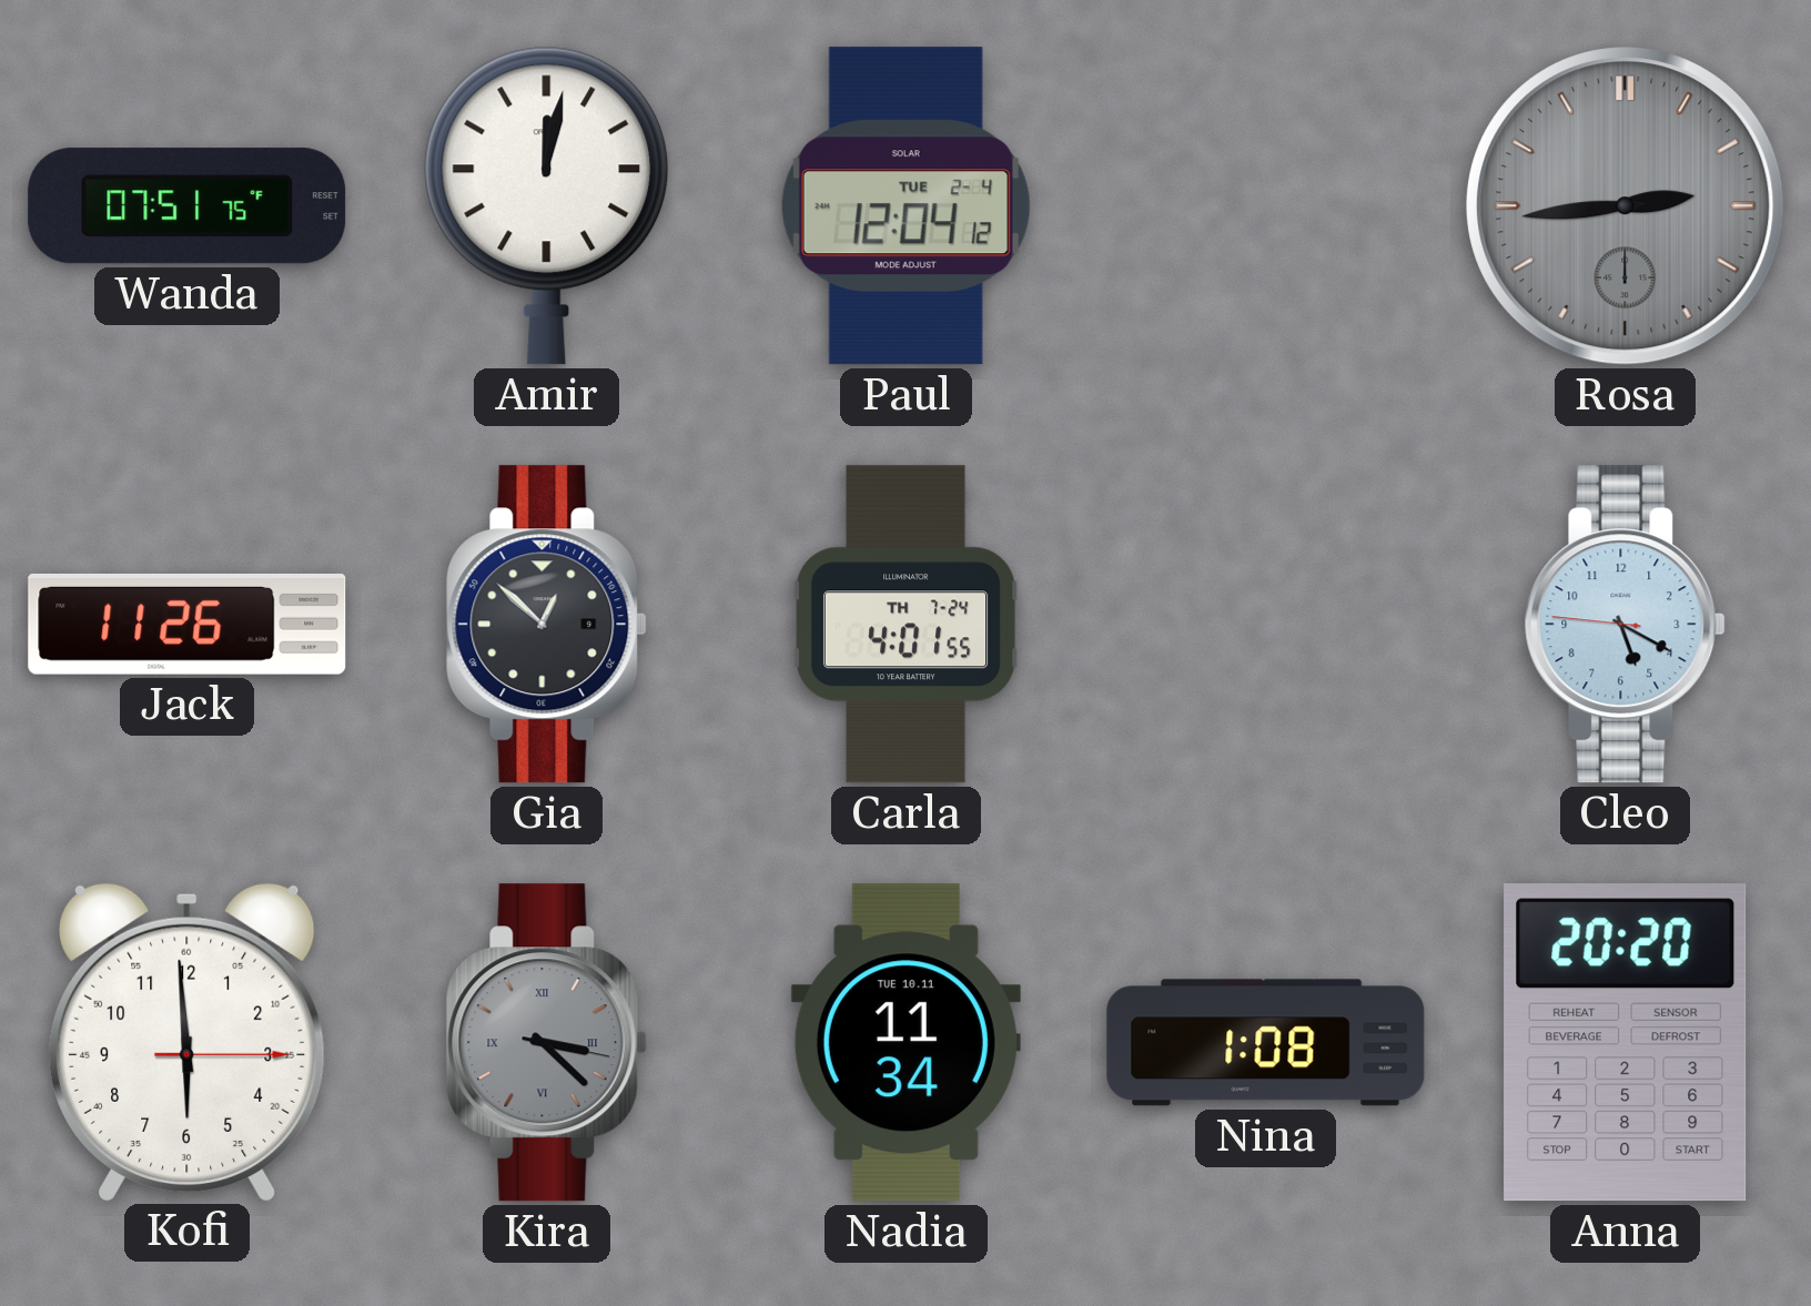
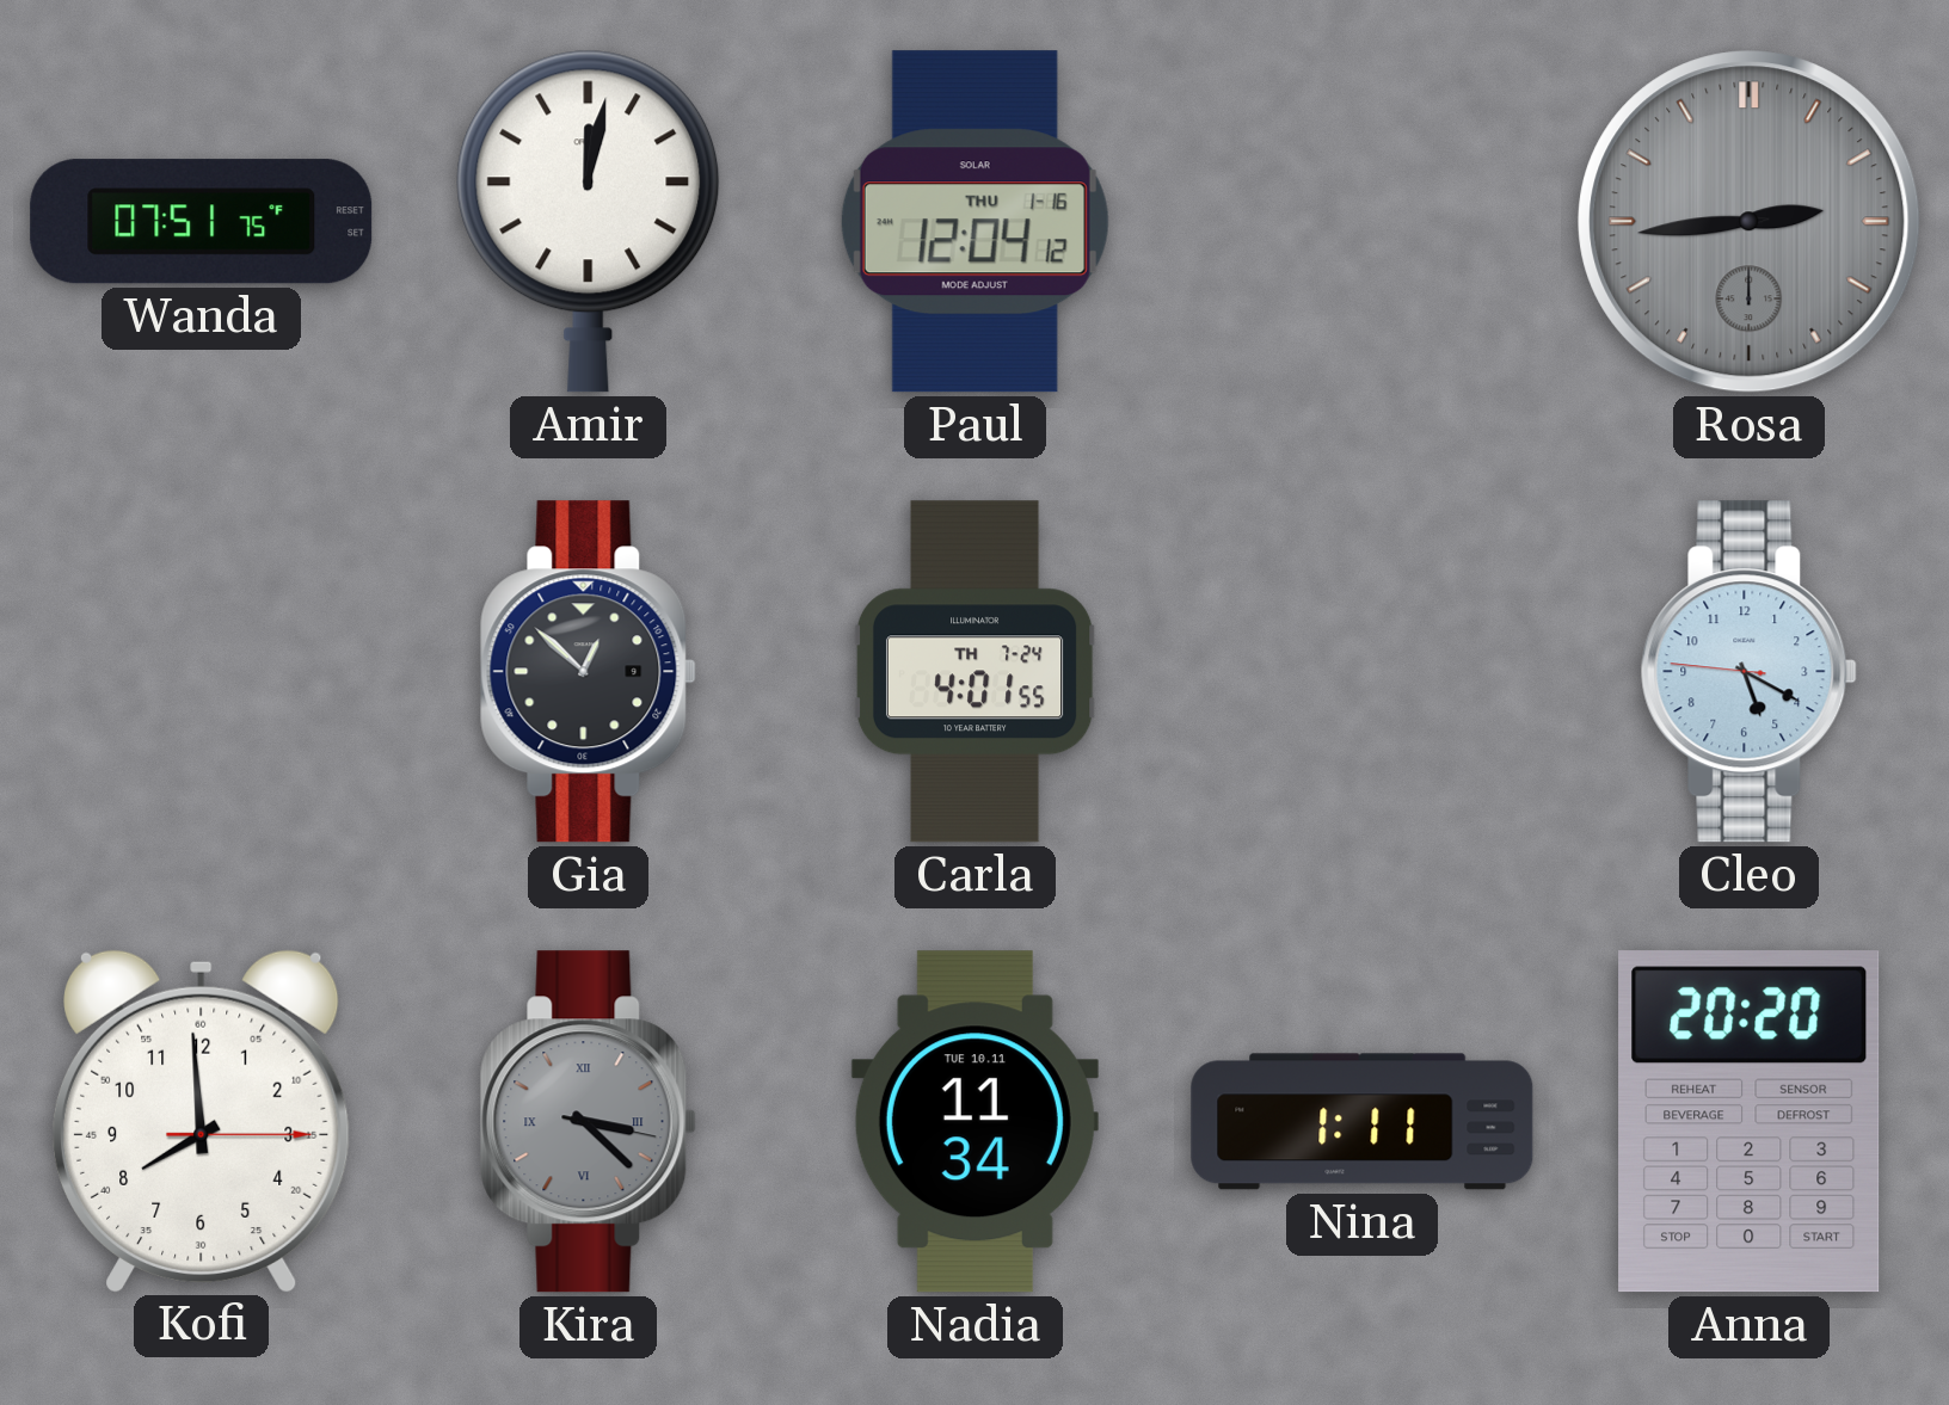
Paul date: TUE 2-4 -> THU 1-16 (975, 222)
Jack: 11:26 -> none (188, 624)
Kofi: 5:59 -> 7:59 (201, 1121)
Nina: 1:08 -> 1:11 (1363, 1122)
